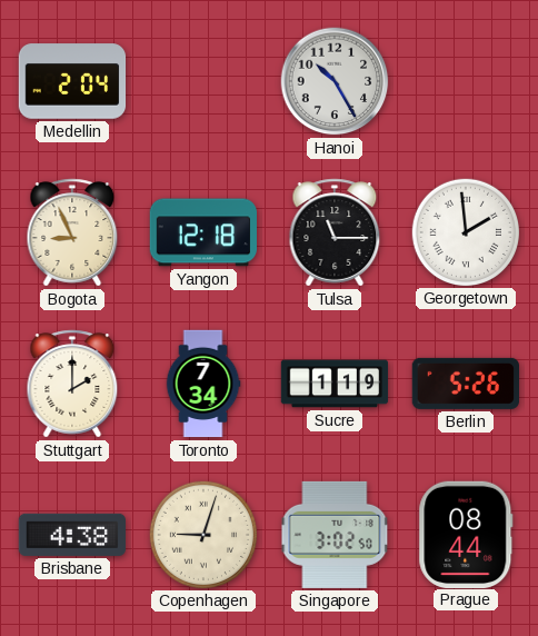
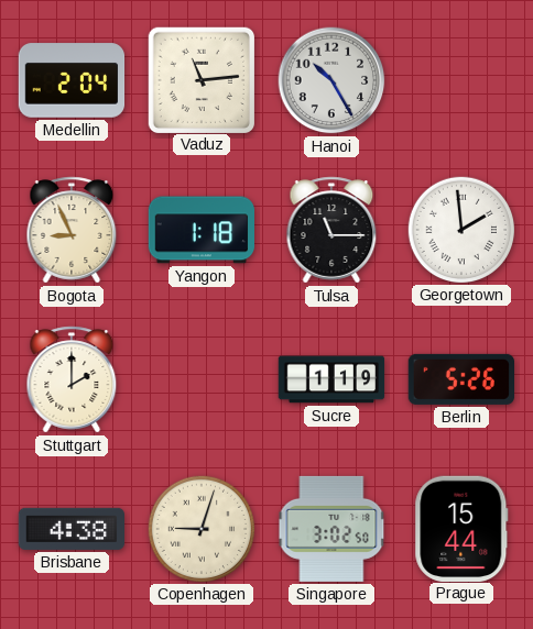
Vaduz: none -> 11:14 (200, 79)
Yangon: 12:18 -> 1:18 (200, 230)
Toronto: 7:34 -> none (203, 384)
Prague: 08:44 -> 15:44 (461, 528)
